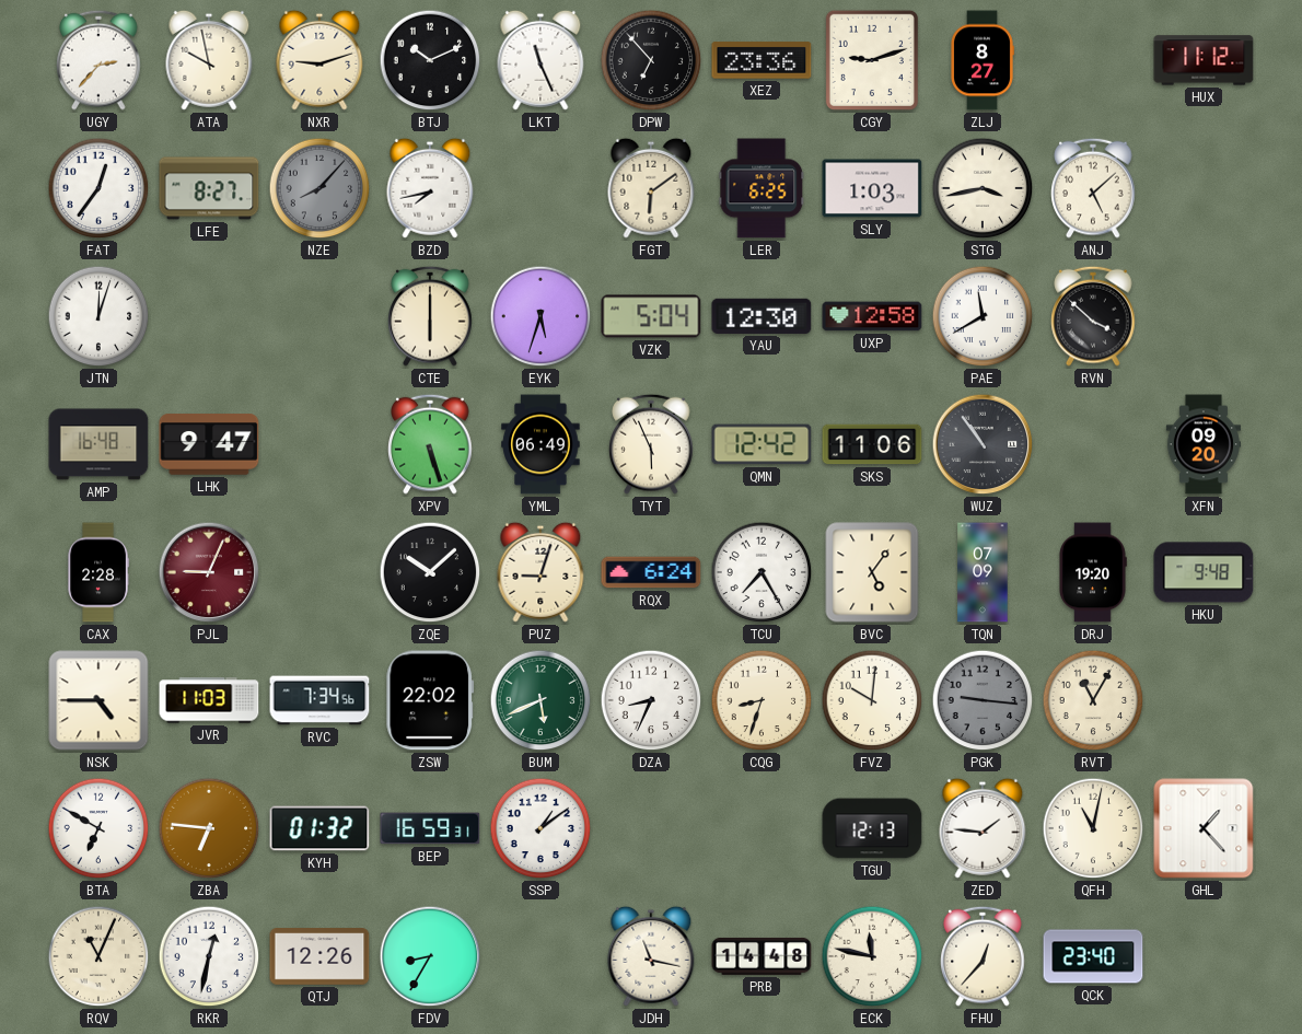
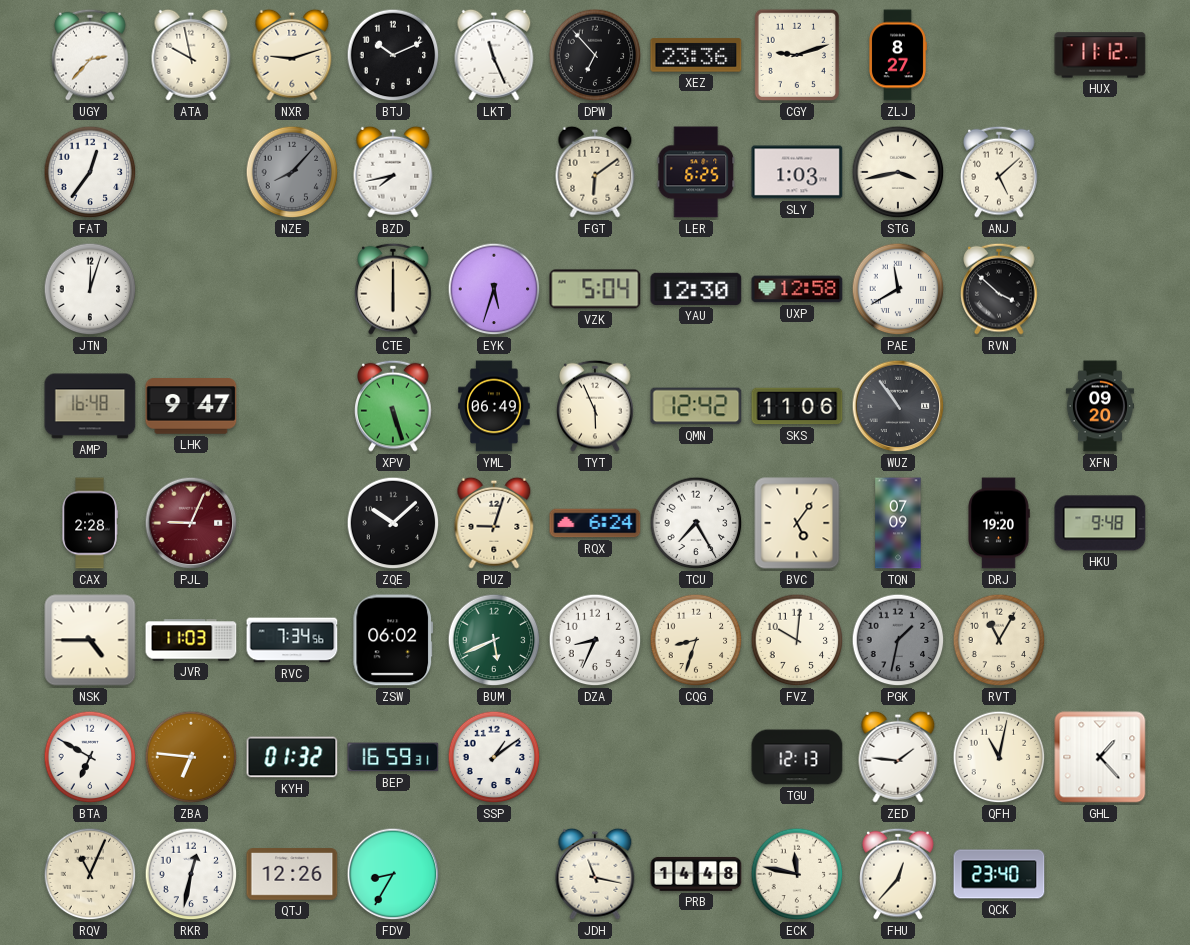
LFE: 8:27 -> none (209, 188)
ZSW: 22:02 -> 06:02 (393, 640)
PGK: 9:16 -> 1:32 (898, 640)
